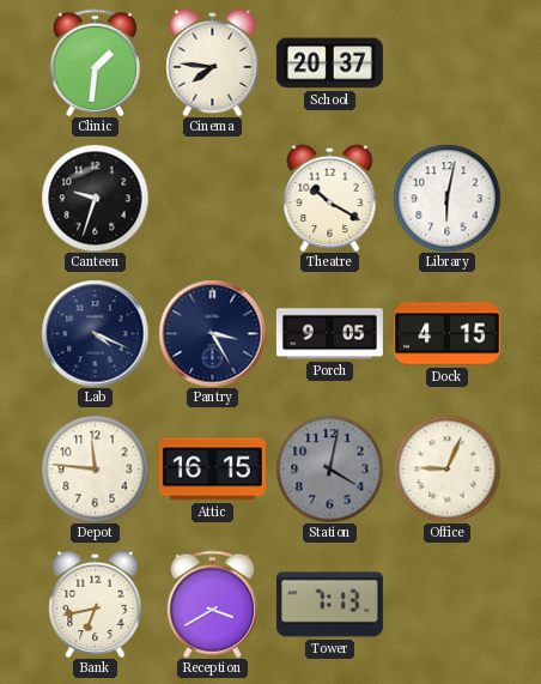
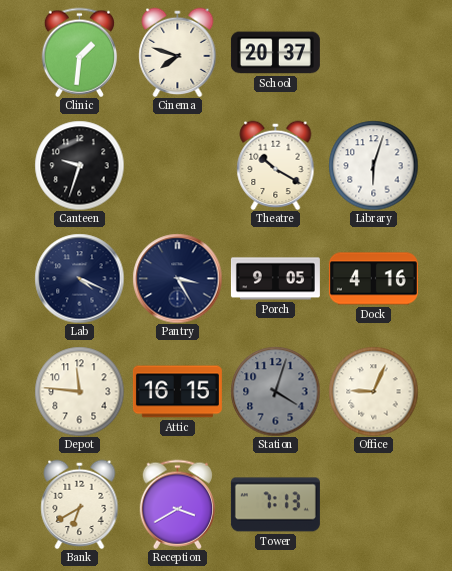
Cinema: 7:46 -> 7:48 (178, 52)
Library: 6:02 -> 6:03 (373, 165)
Dock: 4:15 -> 4:16 (373, 279)
Station: 4:02 -> 4:03 (275, 391)
Bank: 6:43 -> 6:40 (80, 504)
